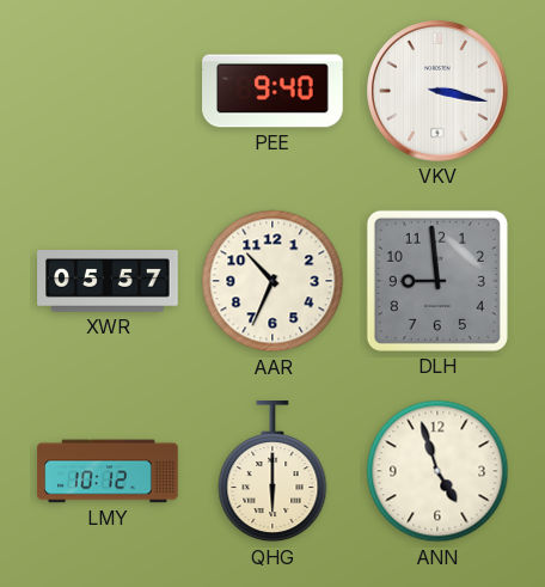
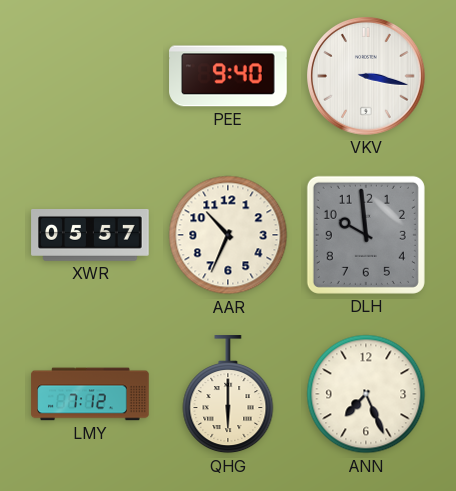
DLH: 8:59 -> 9:59 (366, 235)
LMY: 10:12 -> 7:12 (90, 394)
ANN: 4:57 -> 7:26 (366, 394)
